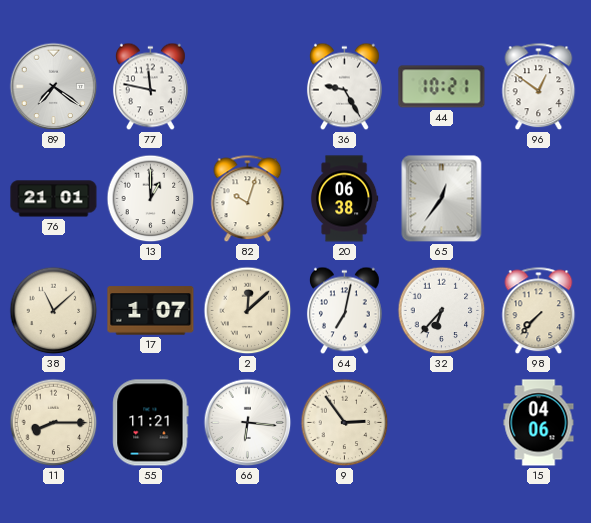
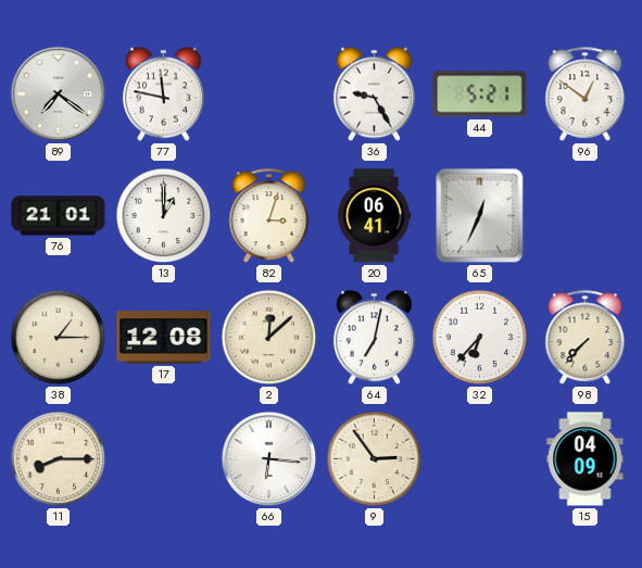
44: 10:21 -> 5:21 (480, 94)
82: 10:03 -> 3:03 (269, 216)
20: 06:38 -> 06:41 (374, 216)
65: 12:36 -> 12:34 (480, 216)
38: 11:08 -> 1:15 (59, 338)
17: 1:07 -> 12:08 (164, 338)
55: 11:21 -> none (151, 423)
15: 04:06 -> 04:09 (586, 459)
